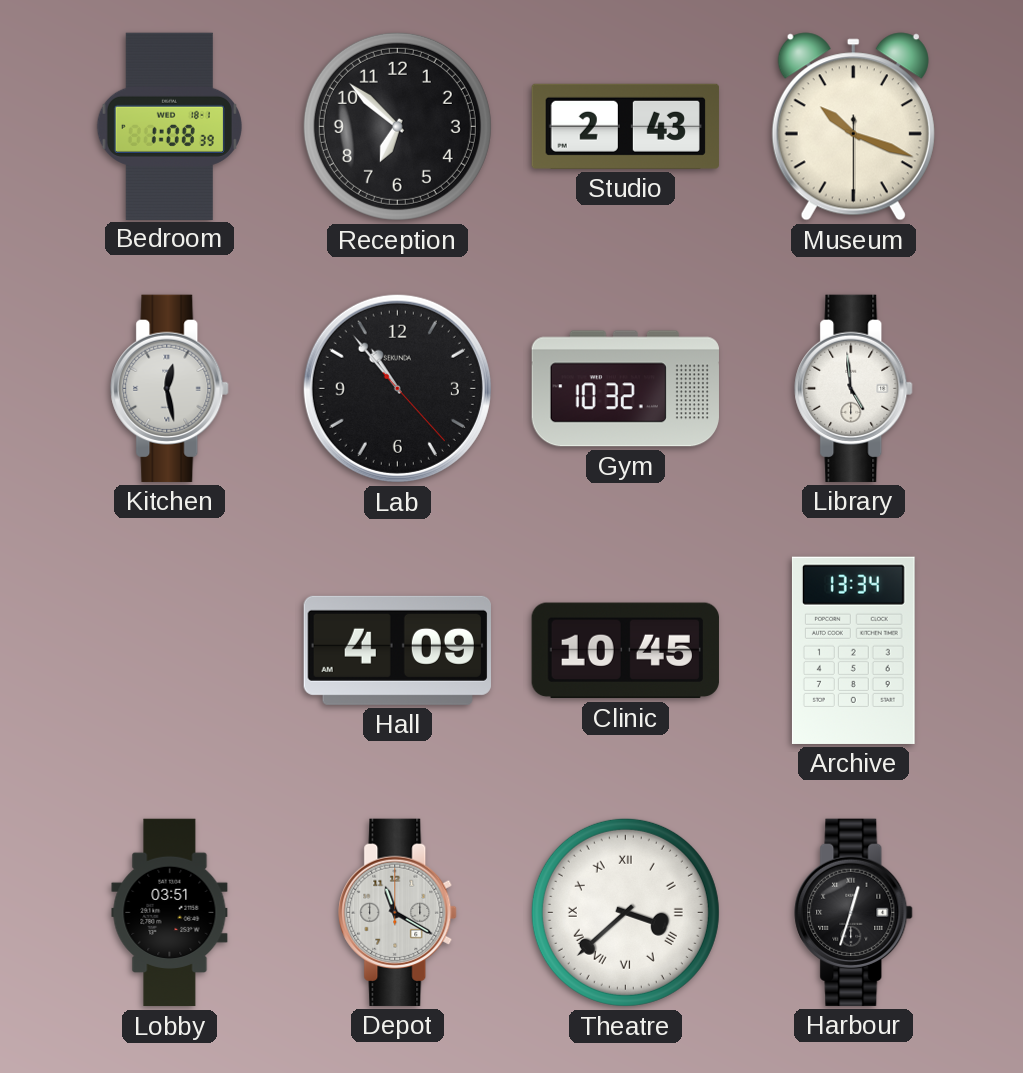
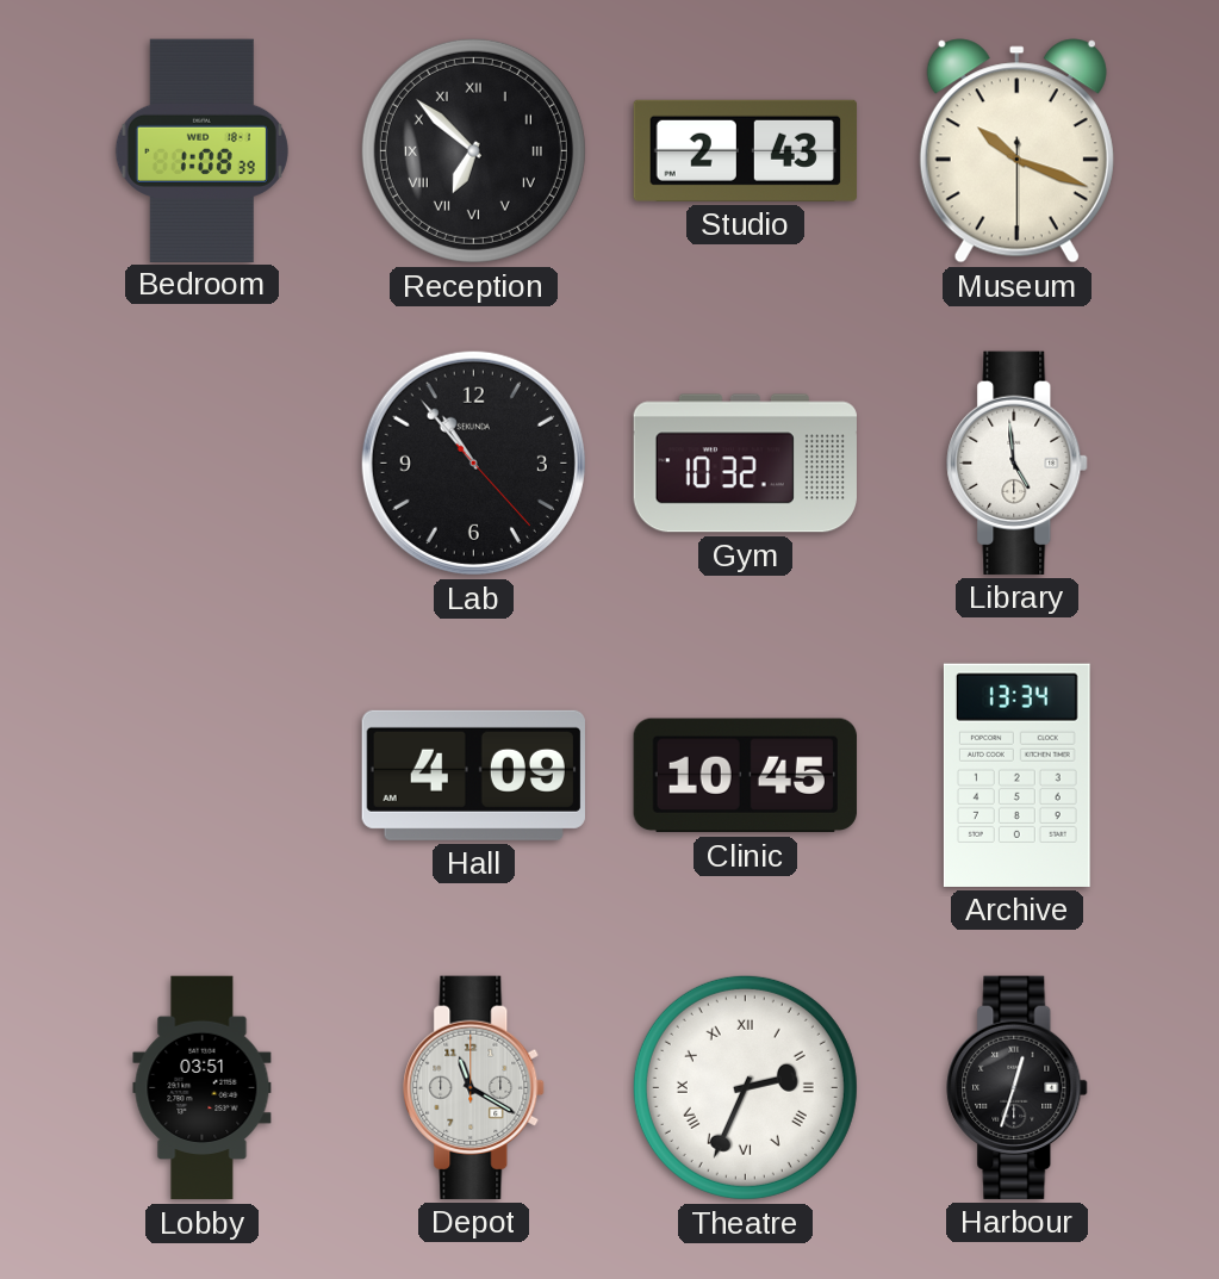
Reception numerals: Arabic -> Roman (473, 150)
Kitchen: 12:28 -> none (170, 388)
Theatre: 3:38 -> 2:34 (745, 1087)
